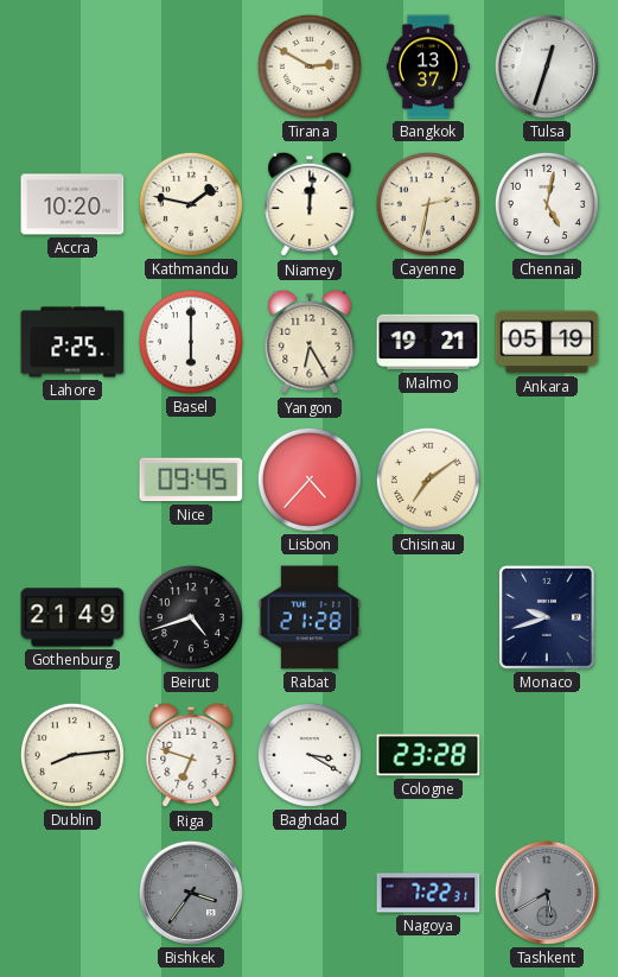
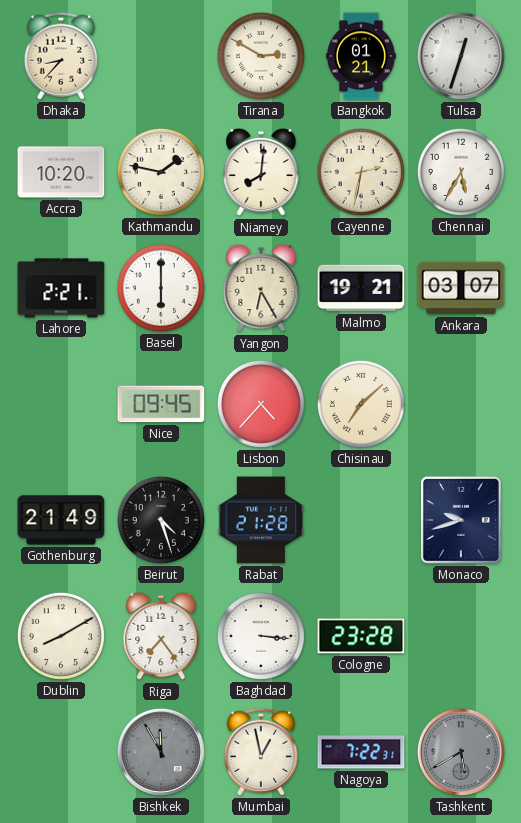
Dhaka: none -> 8:37 (60, 56)
Bangkok: 13:37 -> 01:21 (361, 56)
Niamey: 12:01 -> 8:01 (261, 172)
Chennai: 5:02 -> 5:35 (461, 172)
Lahore: 2:25 -> 2:21 (61, 288)
Ankara: 05:19 -> 03:07 (461, 288)
Chisinau: 7:09 -> 7:08 (361, 404)
Beirut: 4:42 -> 4:27 (161, 520)
Dublin: 8:14 -> 8:10 (61, 636)
Riga: 6:48 -> 7:24 (161, 636)
Baghdad: 3:20 -> 3:16 (261, 636)
Bishkek: 3:36 -> 11:55 (161, 752)
Mumbai: none -> 12:58 (260, 752)
